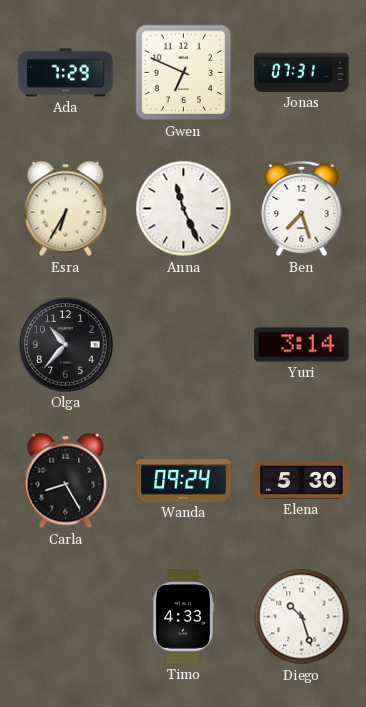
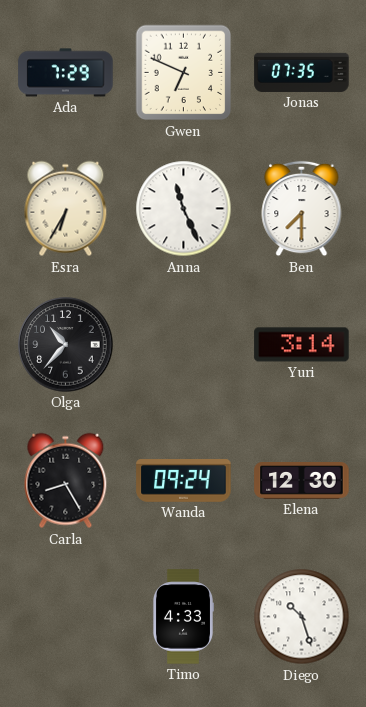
Jonas: 07:31 -> 07:35 (302, 72)
Ben: 7:27 -> 7:30 (302, 209)
Elena: 5:30 -> 12:30 (302, 481)
